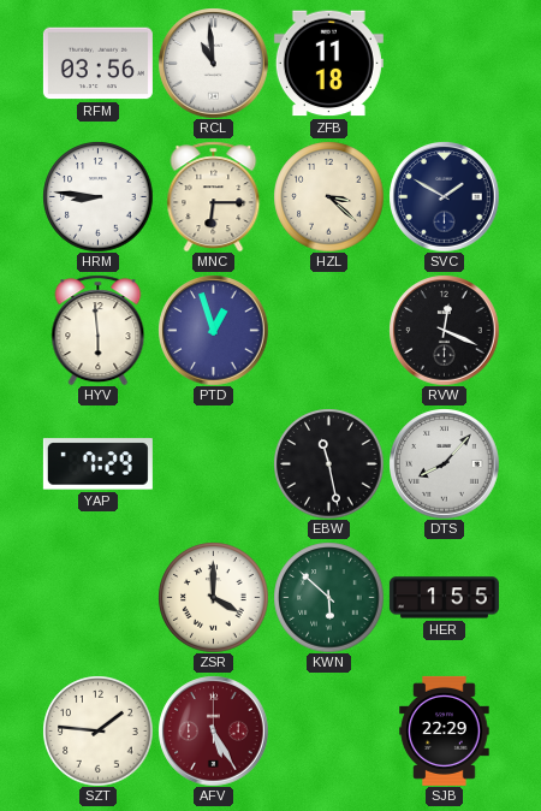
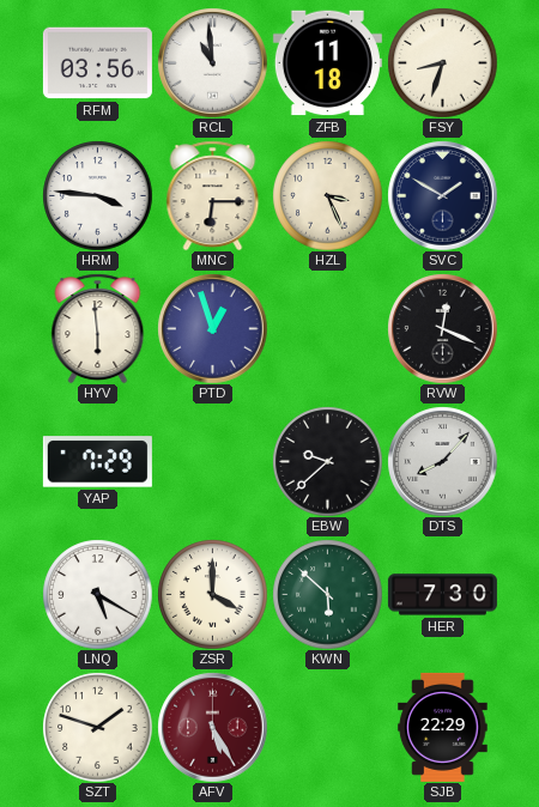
FSY: none -> 8:33 (442, 62)
HRM: 8:46 -> 3:46 (97, 195)
HZL: 3:22 -> 3:26 (327, 195)
EBW: 11:28 -> 9:38 (327, 461)
LNQ: none -> 5:20 (97, 594)
HER: 1:55 -> 7:30 (442, 595)
SZT: 1:46 -> 1:48 (97, 727)
